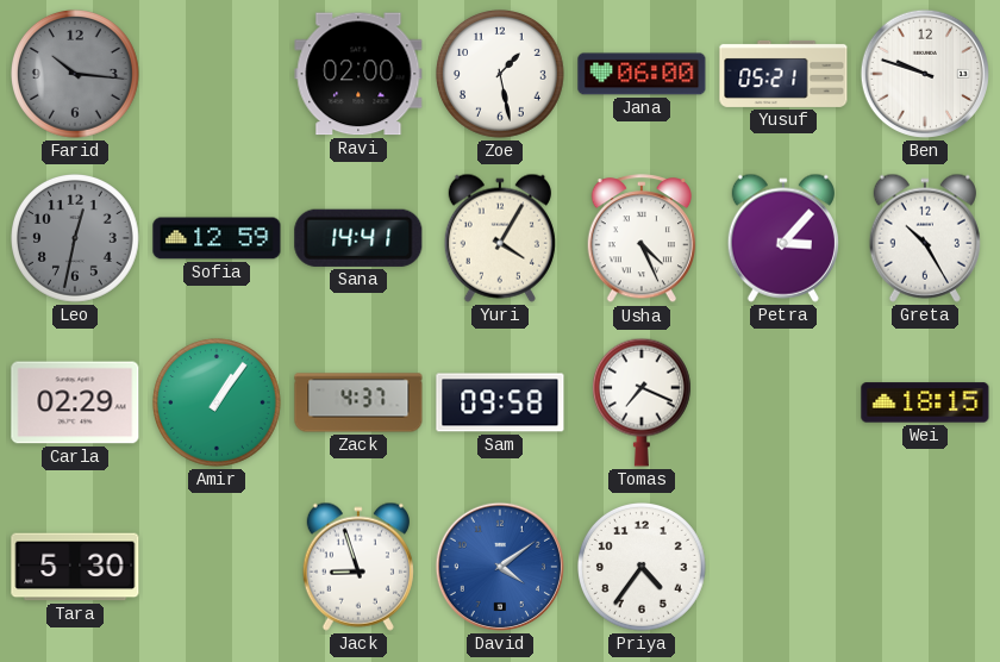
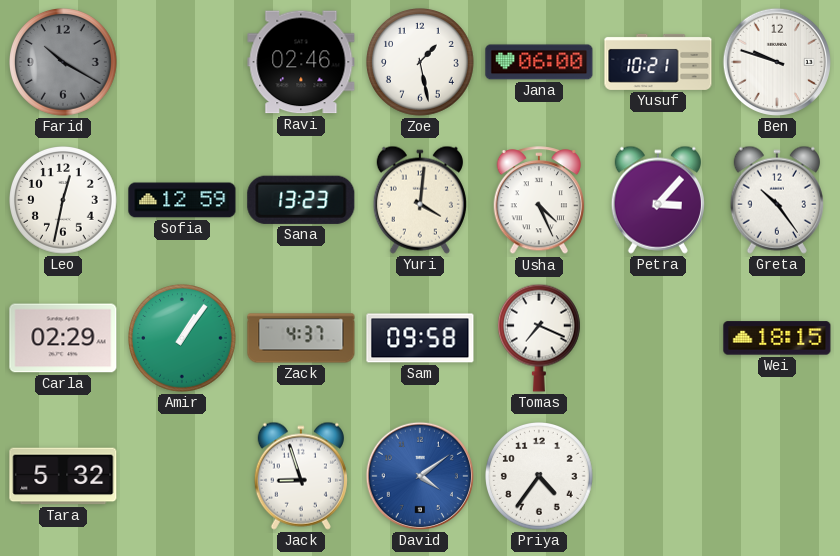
Farid: 10:16 -> 10:20 (64, 63)
Ravi: 02:00 -> 02:46 (301, 62)
Yusuf: 05:21 -> 10:21 (658, 62)
Leo dial: grey -> white (64, 201)
Sana: 14:41 -> 13:23 (301, 200)
Yuri: 4:05 -> 4:01 (420, 200)
Greta: 10:25 -> 10:24 (777, 200)
Tara: 5:30 -> 5:32 (63, 476)
